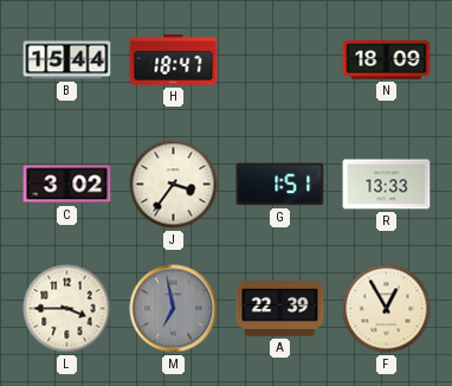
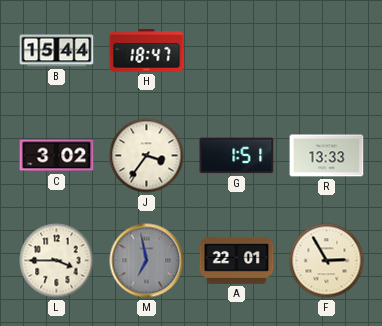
N: 18:09 -> none (387, 60)
A: 22:39 -> 22:01 (237, 260)
F: 12:55 -> 2:55 (327, 261)
